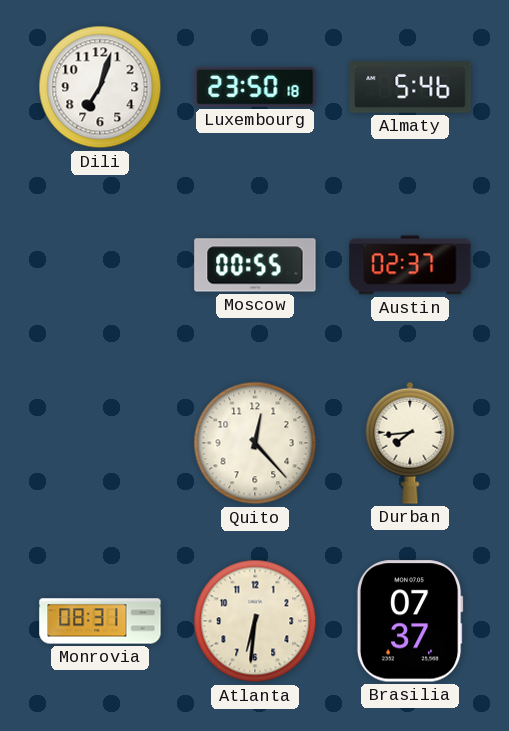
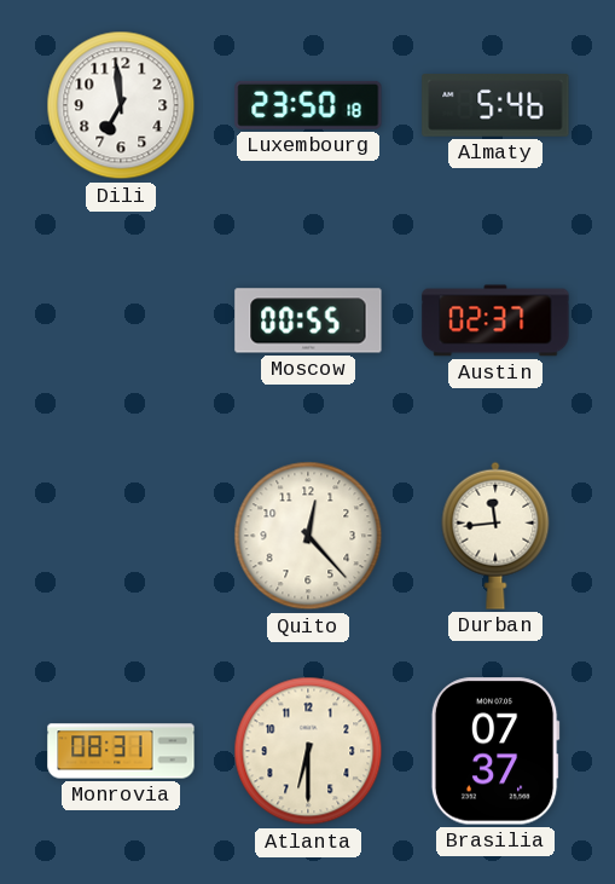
Dili: 7:03 -> 6:59 (121, 105)
Durban: 7:44 -> 11:44 (495, 536)
Atlanta: 6:31 -> 6:30 (308, 751)
